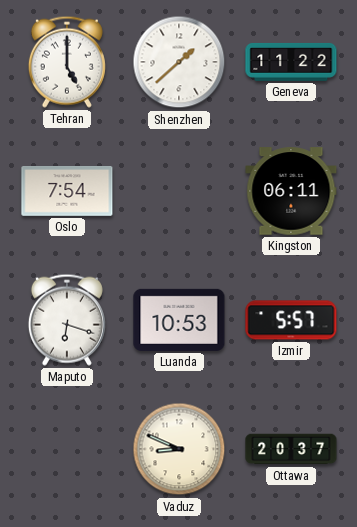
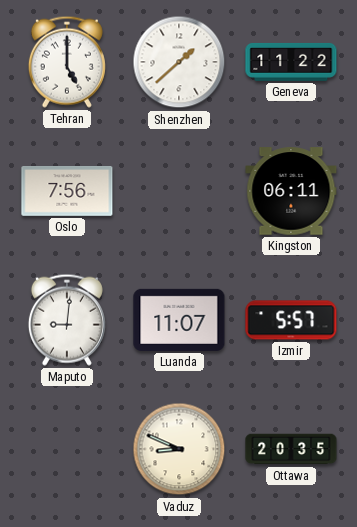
Oslo: 7:54 -> 7:56 (67, 192)
Maputo: 6:18 -> 9:01 (67, 320)
Luanda: 10:53 -> 11:07 (179, 320)
Ottawa: 20:37 -> 20:35 (291, 449)
